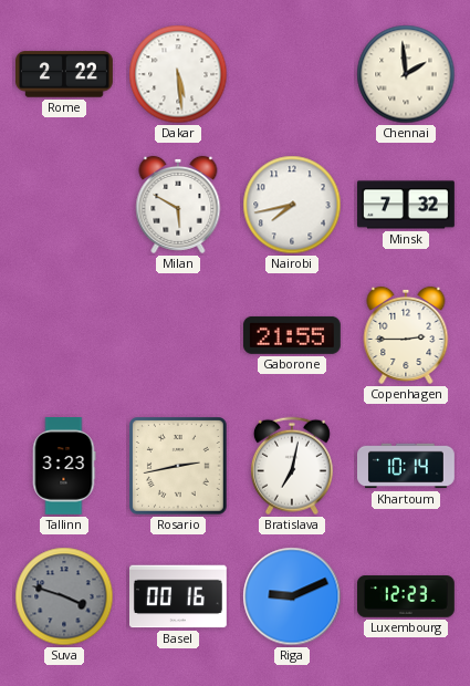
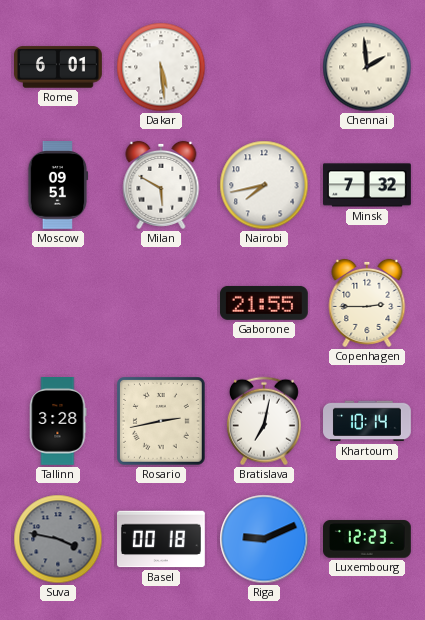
Rome: 2:22 -> 6:01 (59, 67)
Moscow: none -> 09:51 (58, 186)
Tallinn: 3:23 -> 3:28 (58, 422)
Suva: 3:48 -> 3:47 (58, 539)
Basel: 00:16 -> 00:18 (162, 539)
